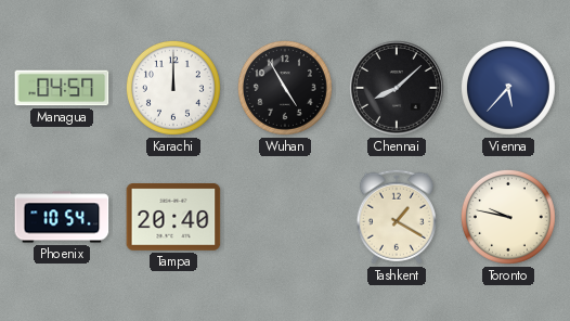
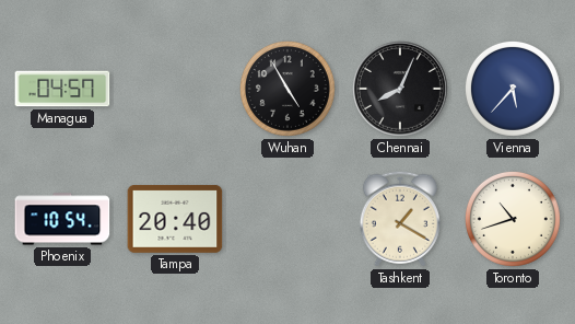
Karachi: 12:00 -> none (173, 88)
Chennai: 8:08 -> 8:04 (401, 90)
Toronto: 9:47 -> 10:42 (513, 219)
